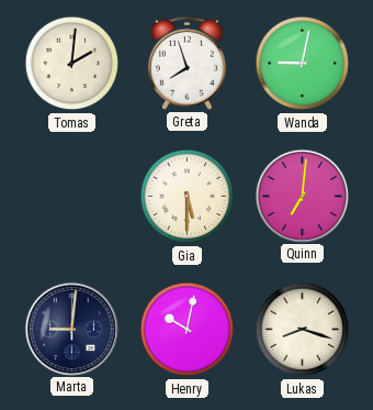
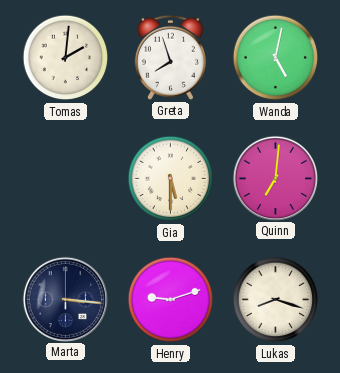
Wanda: 9:02 -> 5:02 (276, 58)
Marta: 9:01 -> 3:16 (65, 299)
Henry: 10:02 -> 9:12 (171, 300)
